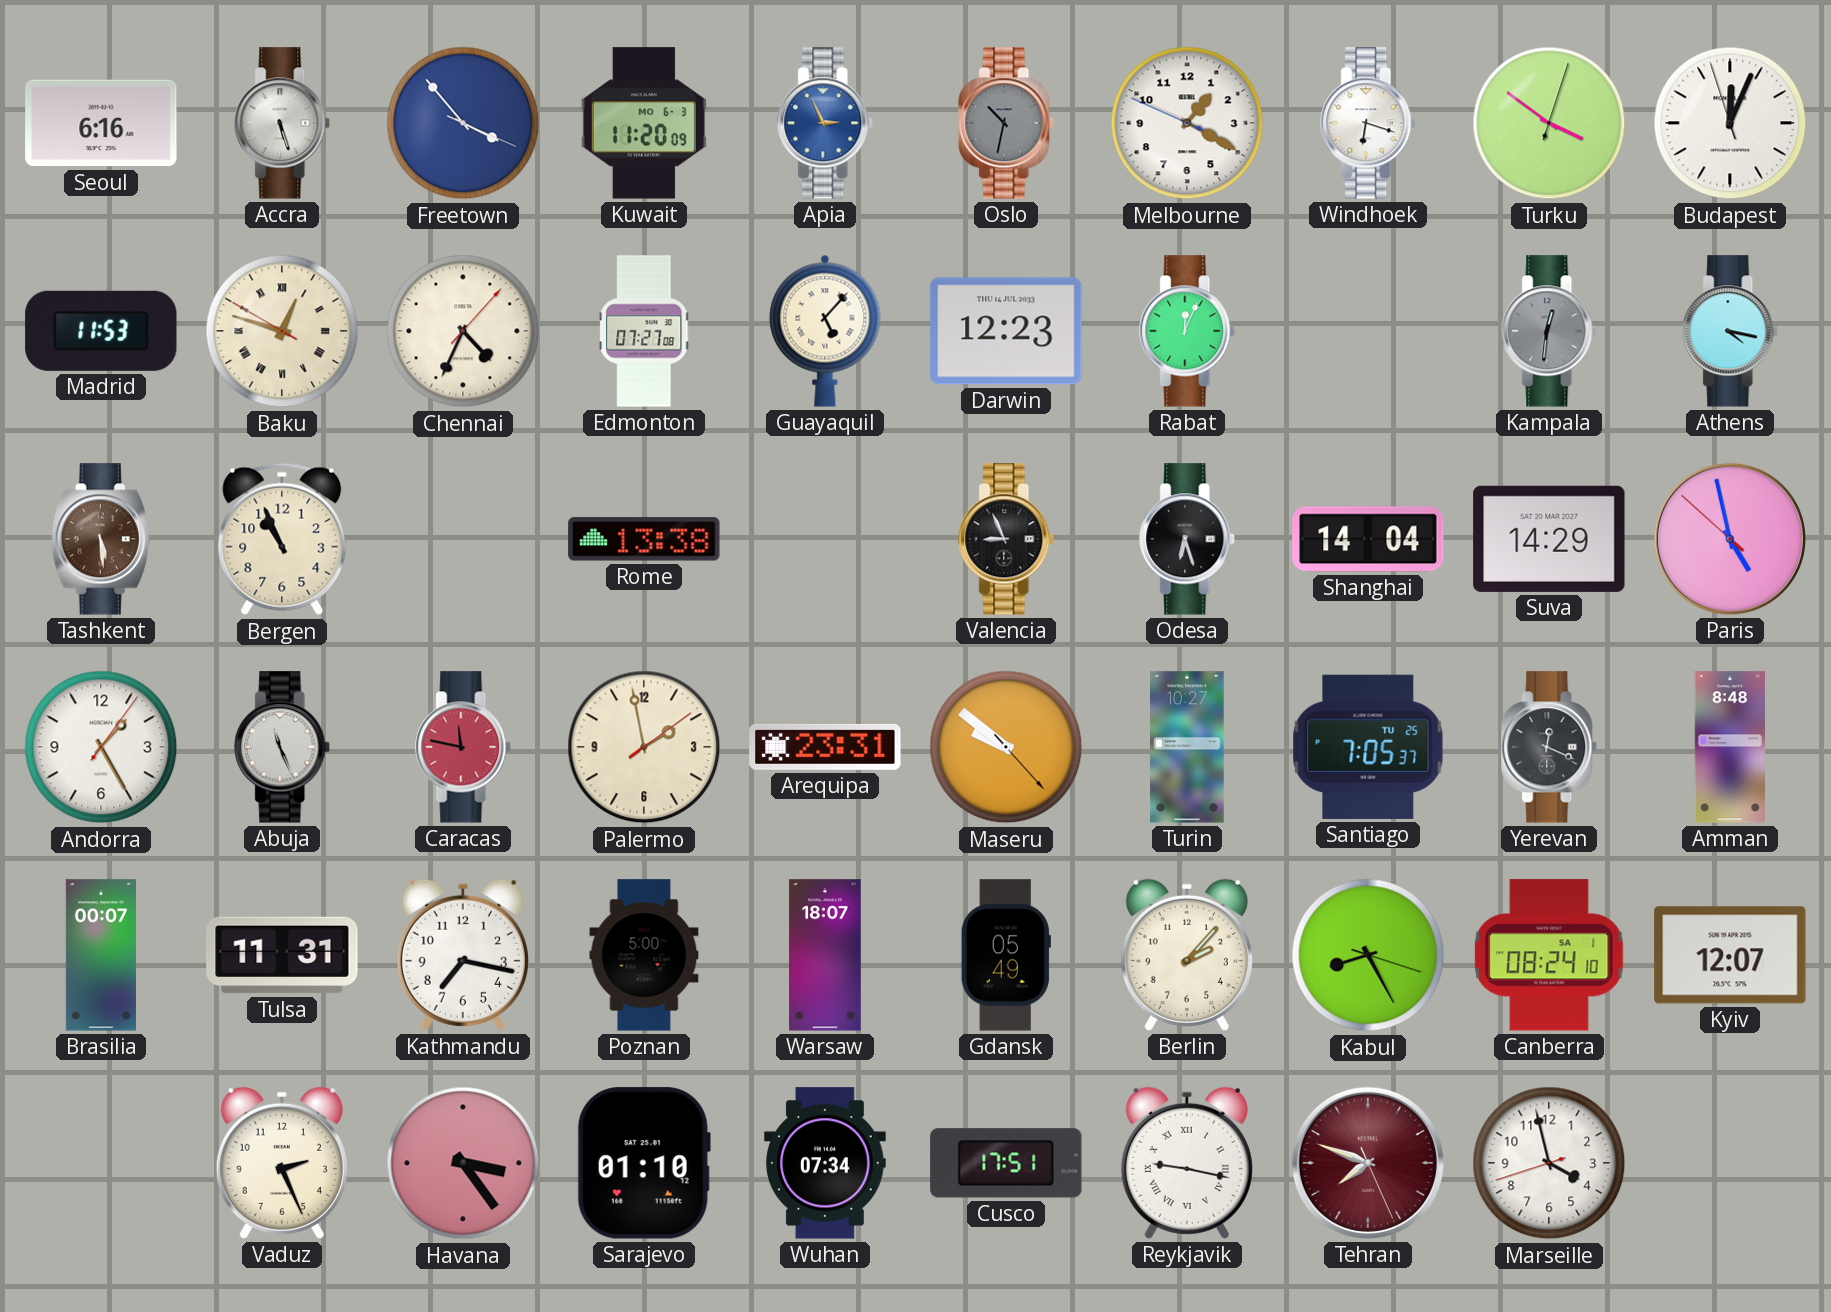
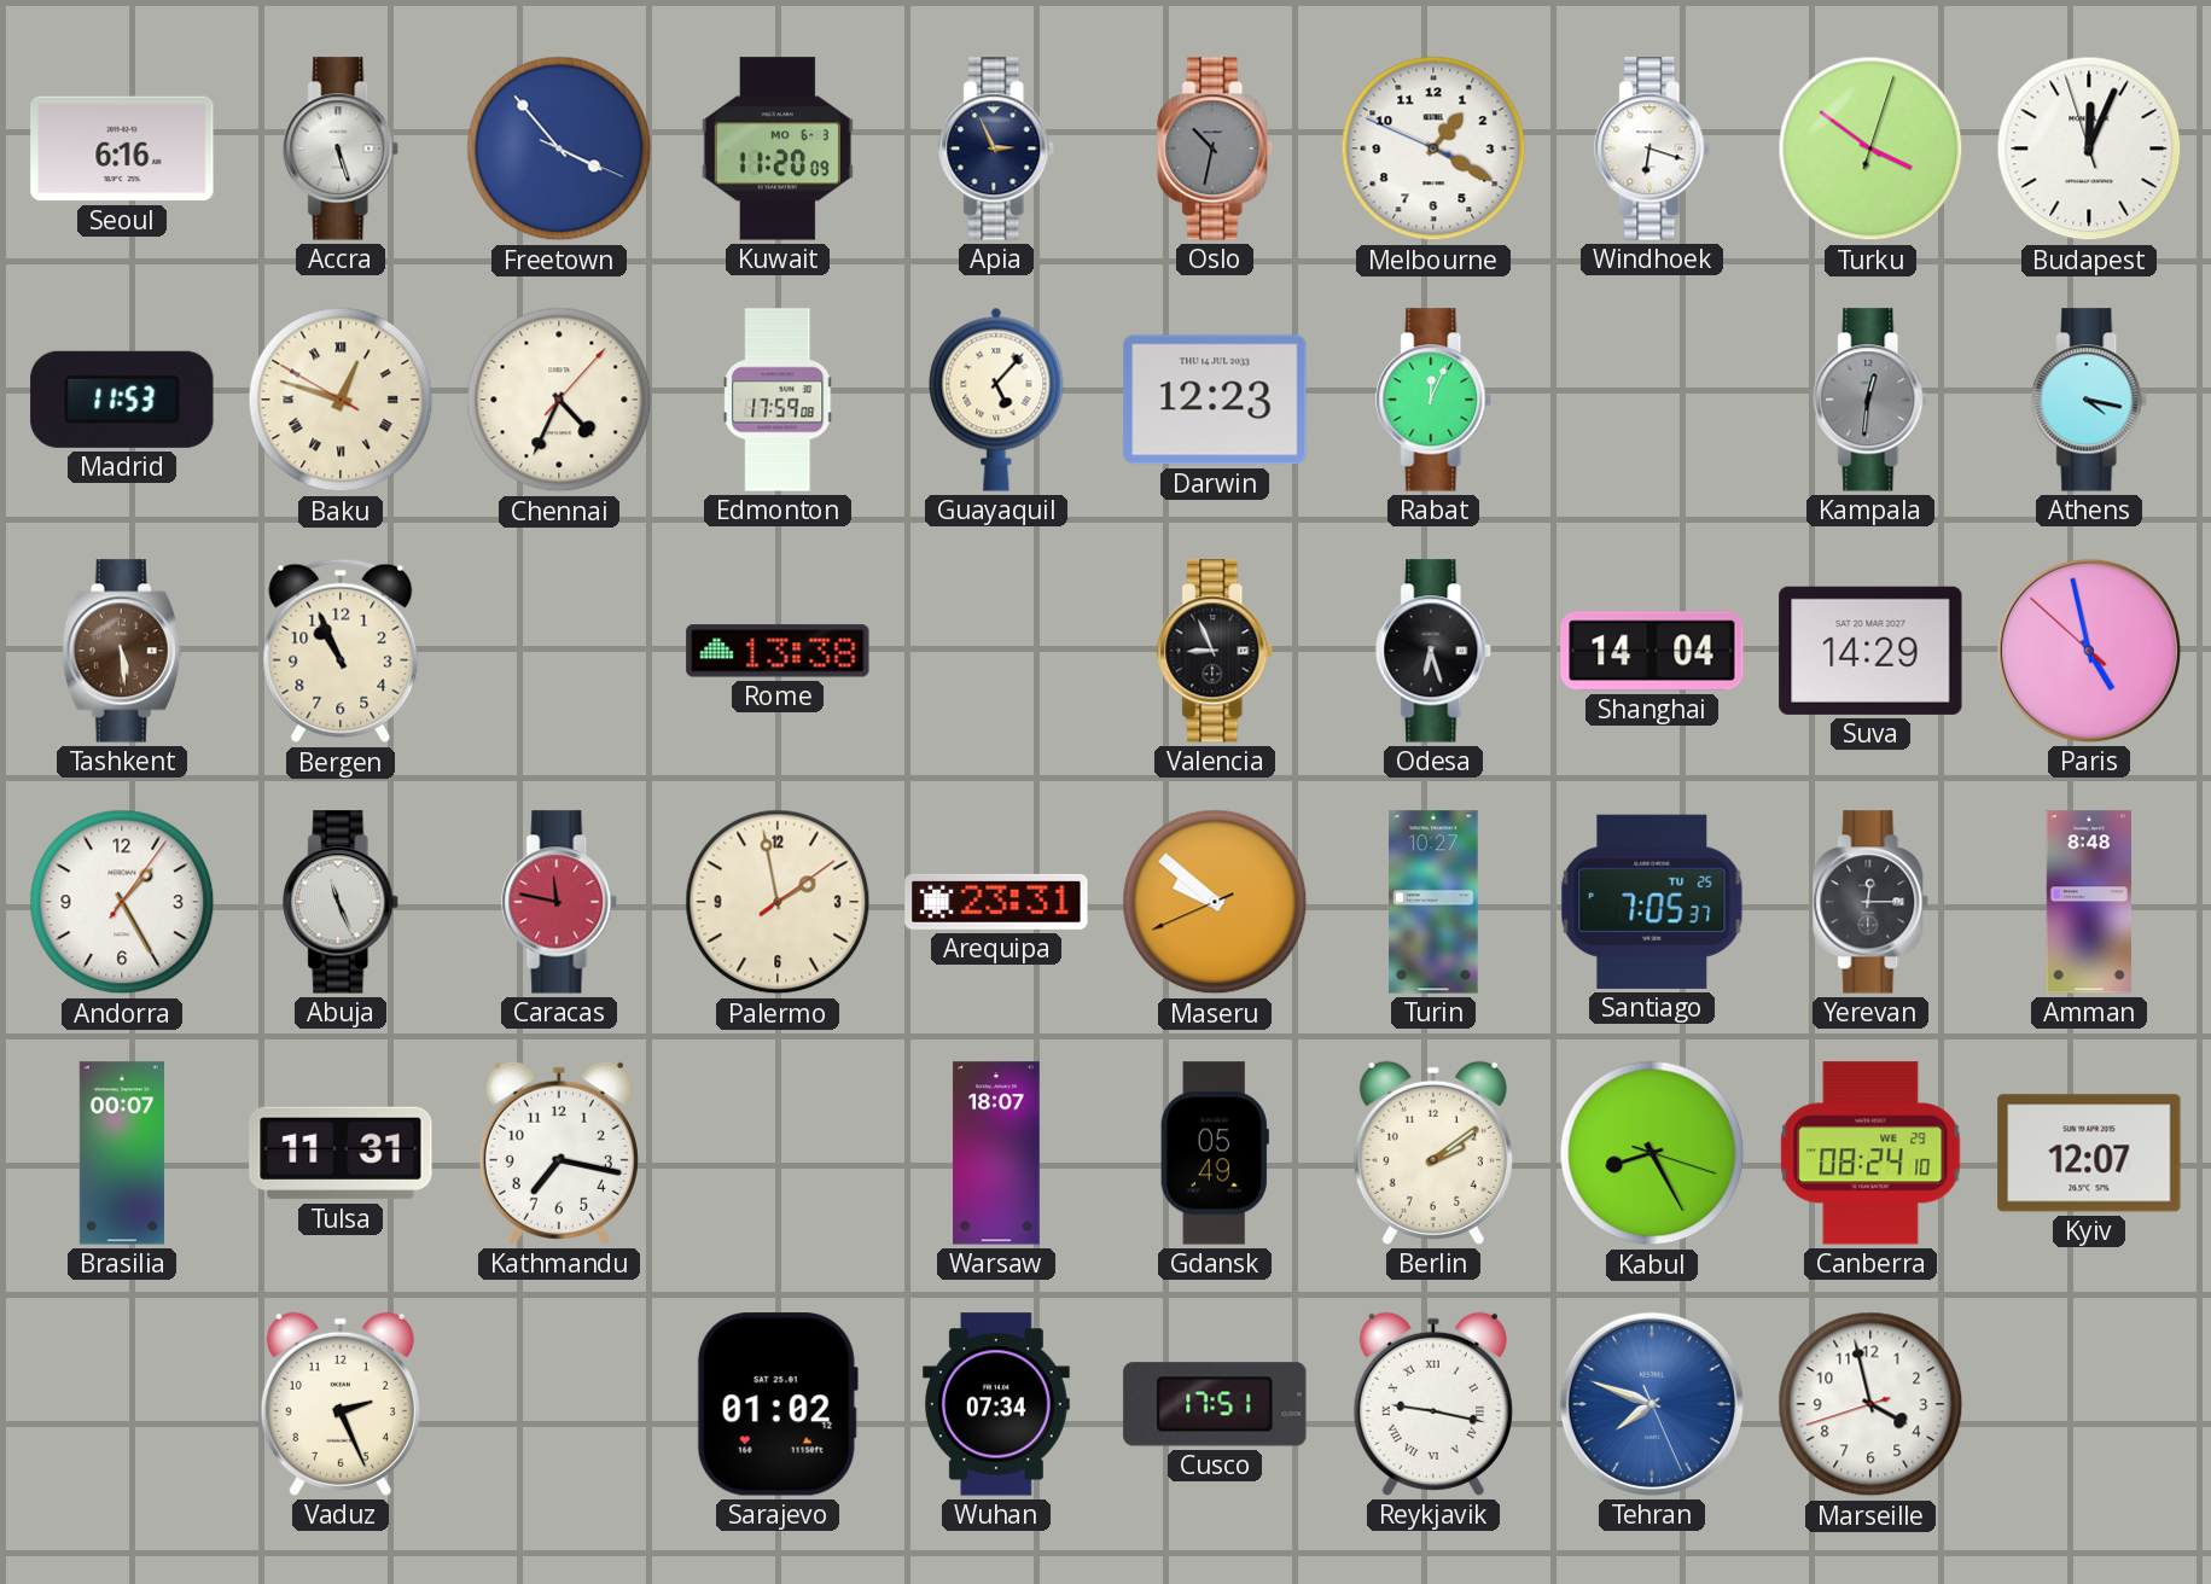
Apia dial: blue -> navy (997, 148)
Edmonton: 07:27 -> 17:59 (778, 400)
Maseru: 9:51:23 -> 9:51:41 (1215, 902)
Yerevan: 12:19 -> 12:15 (1872, 902)
Poznan: 5:00 -> none (644, 955)
Berlin: 2:07 -> 2:09 (1433, 1153)
Canberra date: SA 1 -> WE 29 (1870, 1153)
Havana: 3:24 -> none (463, 1163)
Sarajevo: 01:10 -> 01:02 (778, 1404)
Tehran dial: burgundy -> blue (1652, 1404)
